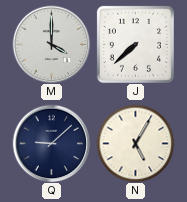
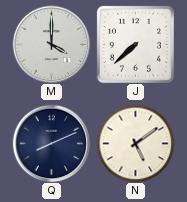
Q: 9:08 -> 8:11 (51, 143)
N: 5:05 -> 5:09 (135, 143)
